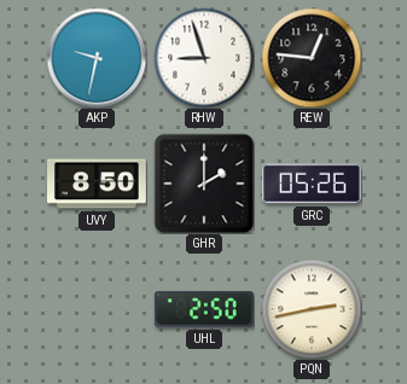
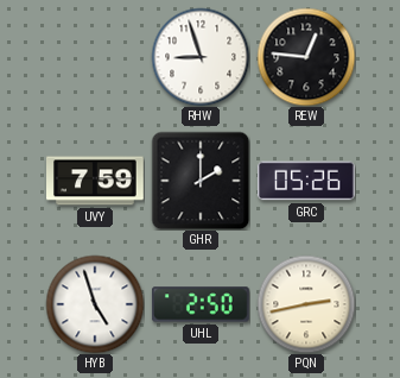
AKP: 9:32 -> none (97, 58)
UVY: 8:50 -> 7:59 (96, 181)
HYB: none -> 4:57 (95, 304)
